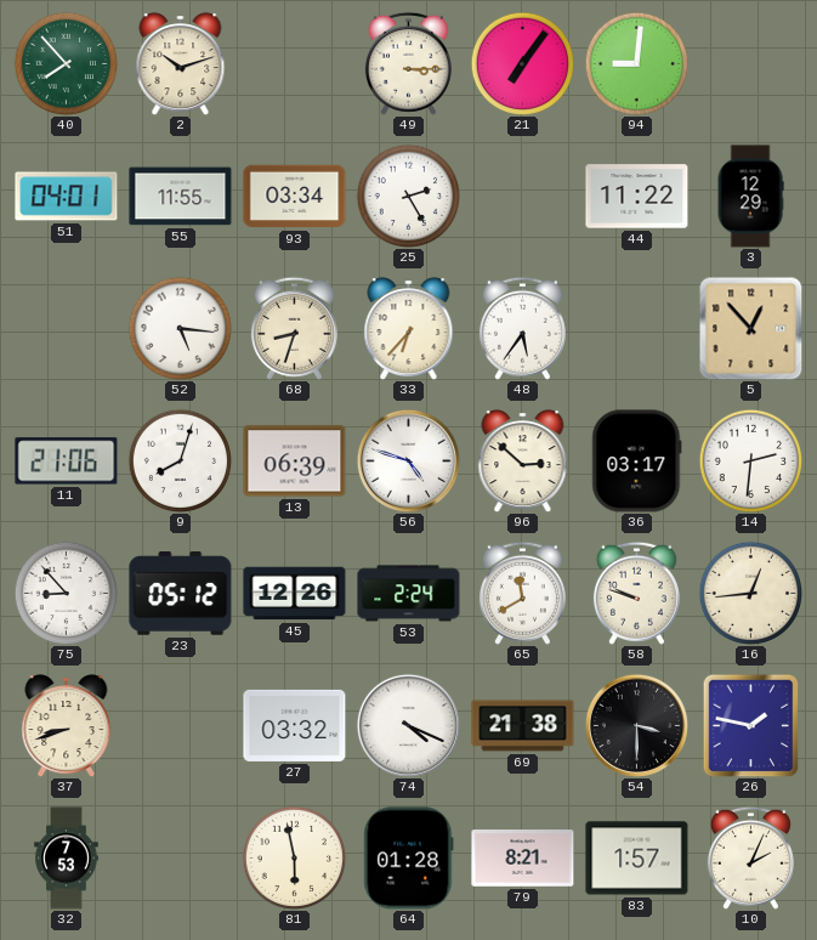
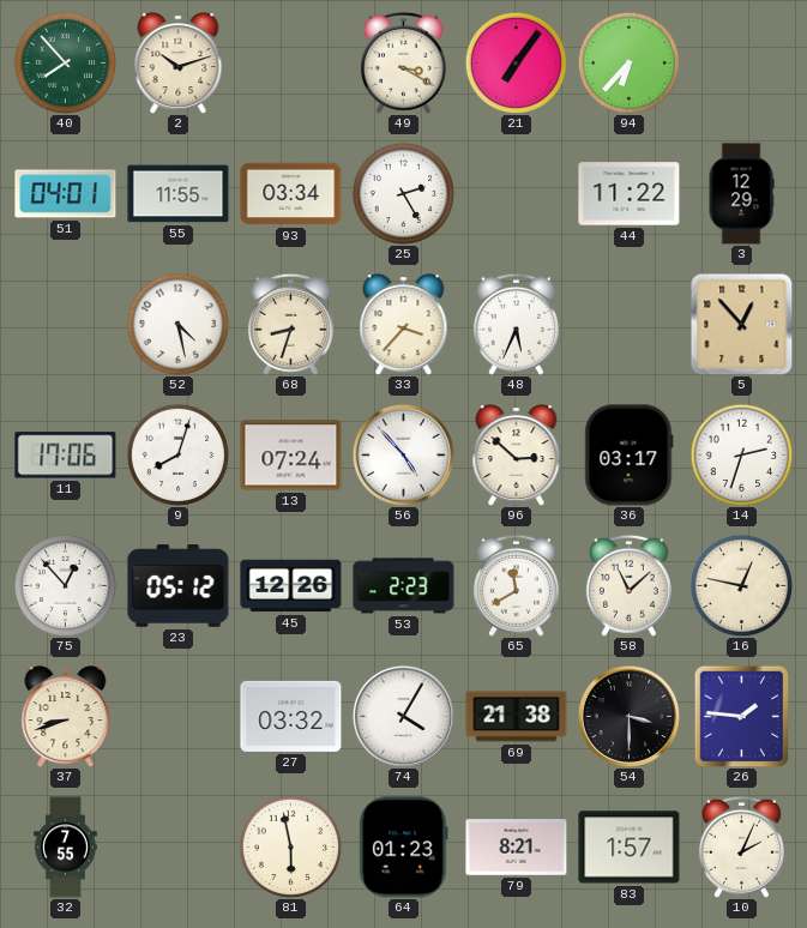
49: 3:15 -> 3:20 (403, 62)
94: 9:01 -> 6:37 (628, 62)
52: 5:16 -> 4:28 (177, 324)
33: 6:37 -> 3:37 (404, 325)
48: 5:36 -> 5:34 (516, 324)
11: 21:06 -> 17:06 (66, 456)
13: 06:39 -> 07:24 (291, 456)
56: 4:48 -> 4:53 (403, 454)
14: 2:31 -> 2:33 (741, 454)
75: 8:53 -> 12:53 (65, 585)
53: 2:24 -> 2:23 (404, 586)
58: 9:48 -> 11:08 (628, 585)
16: 12:44 -> 12:47 (741, 585)
74: 4:19 -> 4:05 (403, 716)
26: 1:47 -> 1:46 (742, 716)
32: 7:53 -> 7:55 (66, 848)
64: 01:28 -> 01:23 (404, 848)
